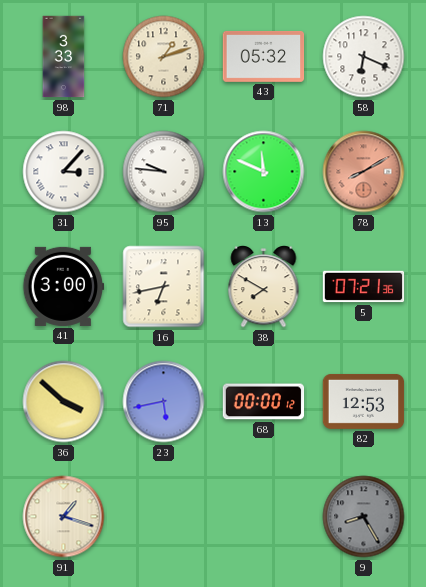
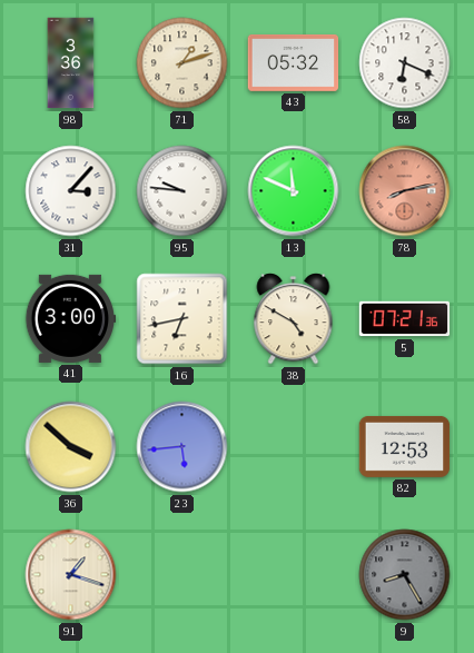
98: 3:33 -> 3:36 (71, 63)
78: 8:10 -> 8:13 (405, 191)
38: 7:50 -> 4:50 (294, 319)
23: 5:43 -> 5:44 (182, 447)
68: 00:00 -> none (264, 402)
